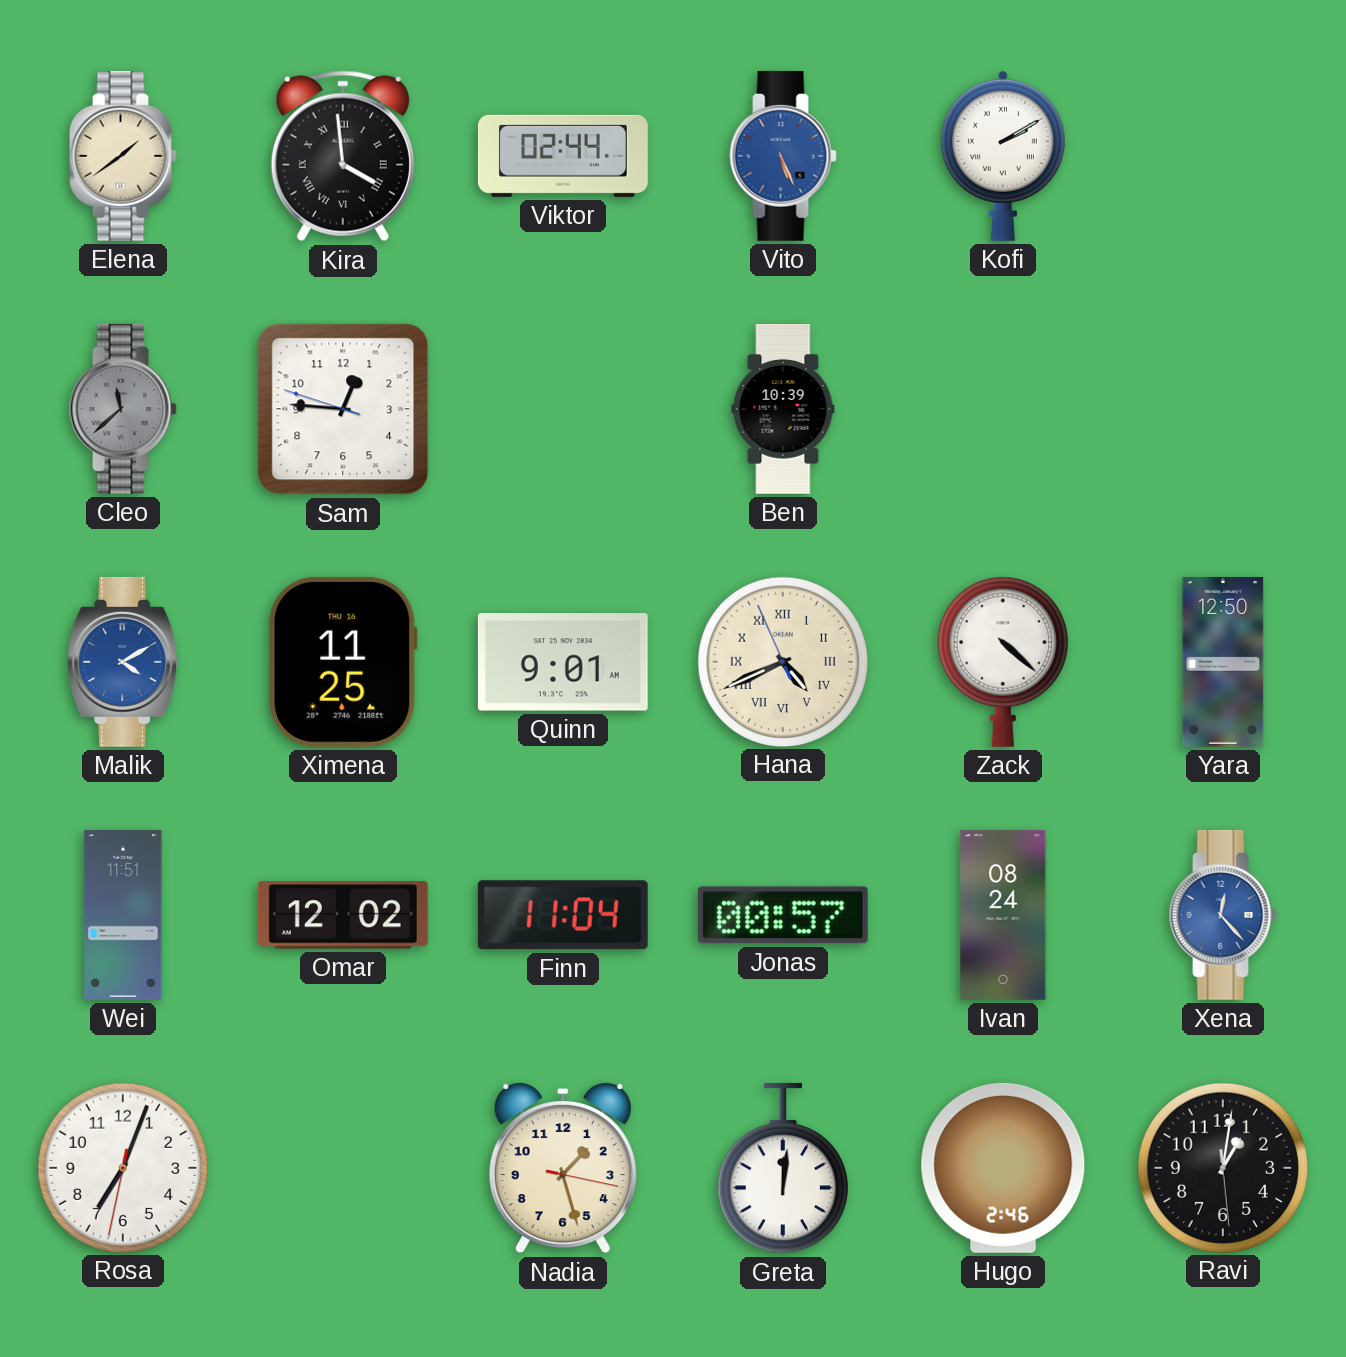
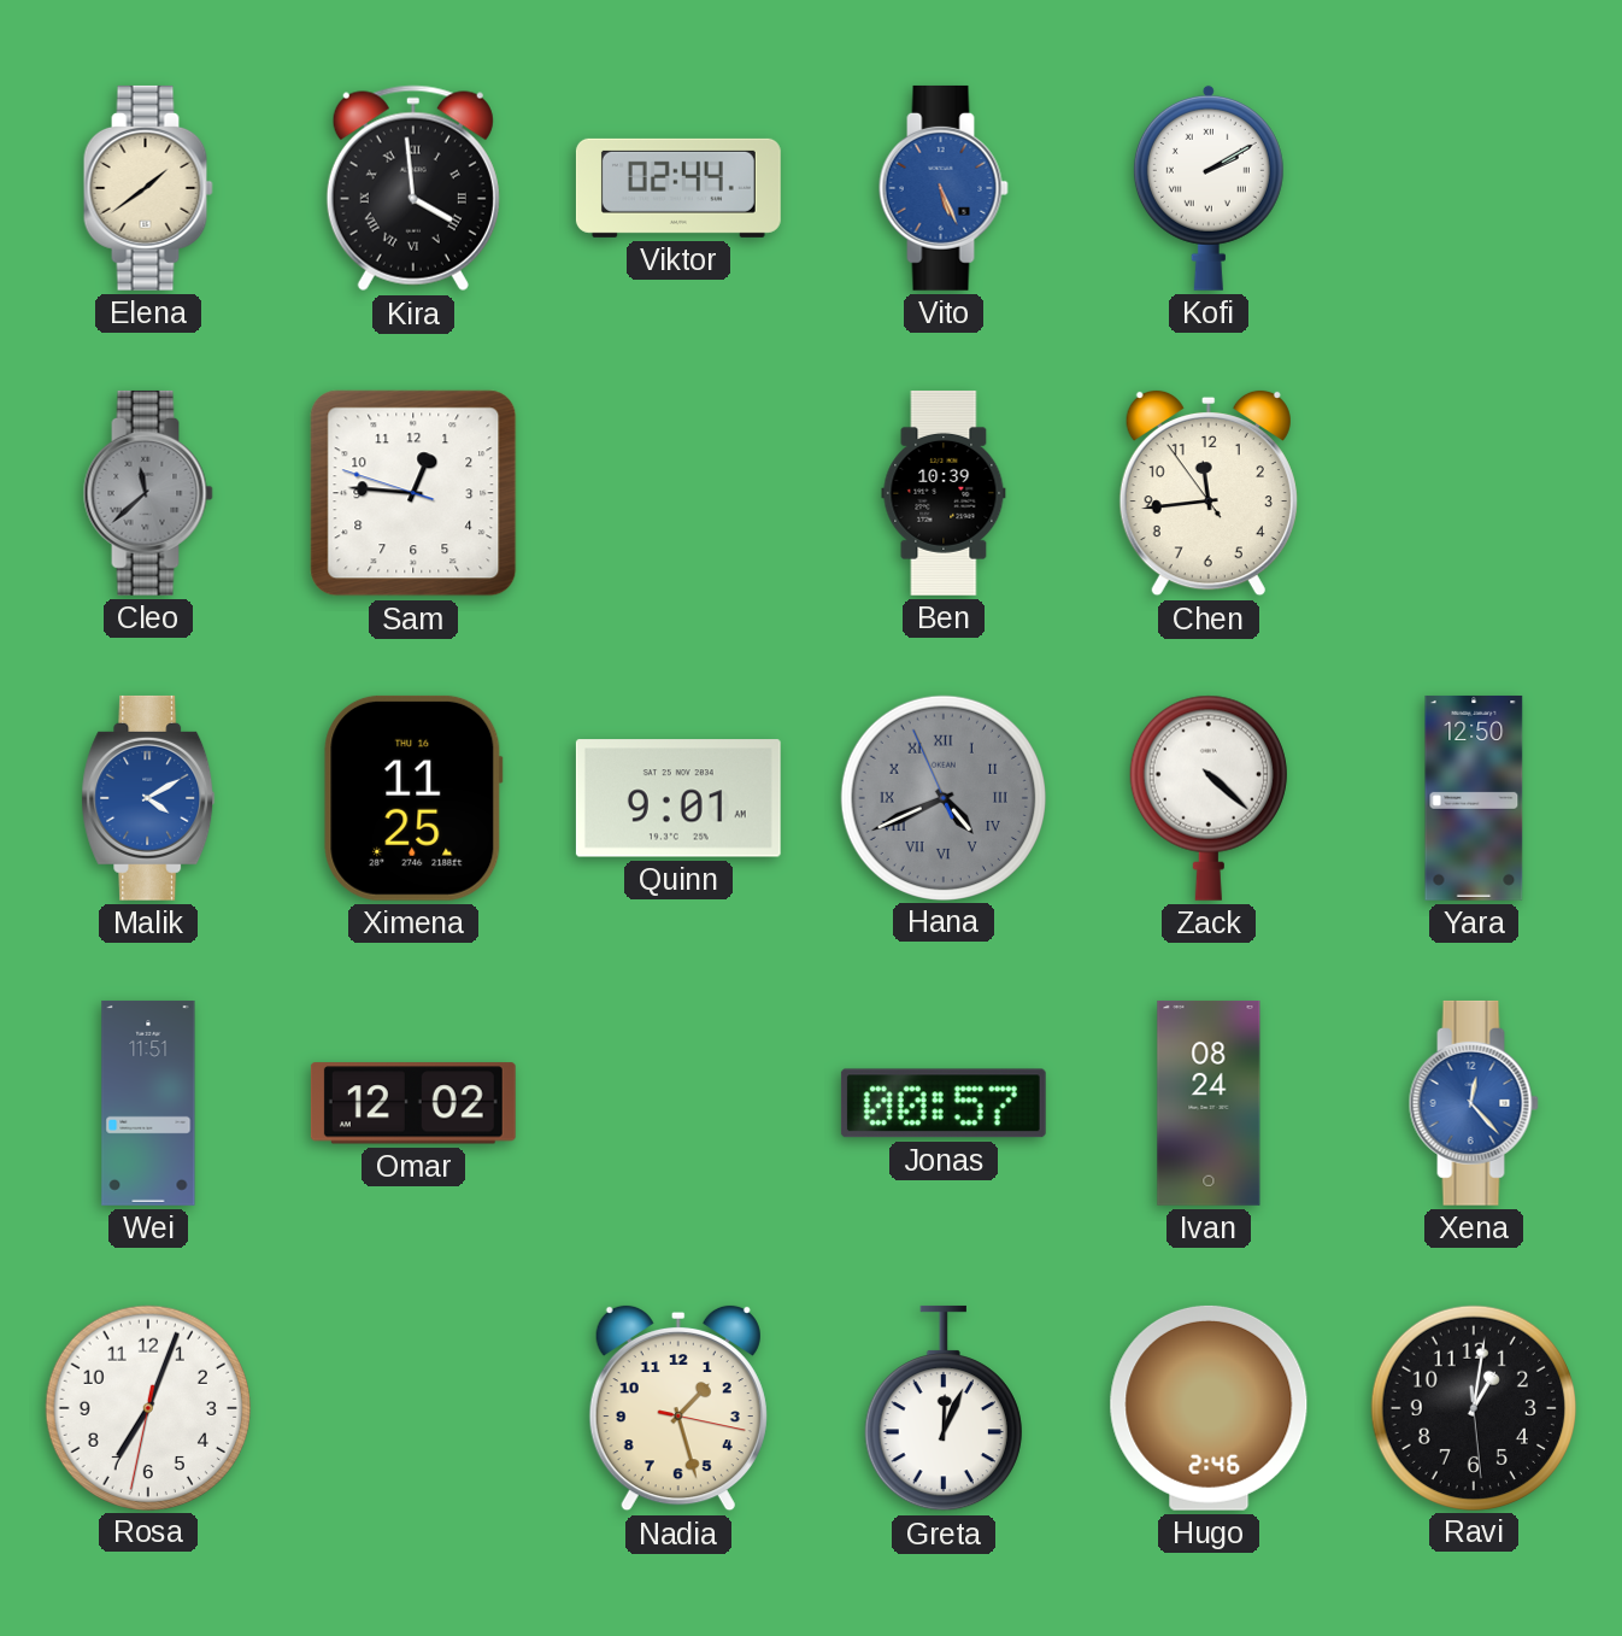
Chen: none -> 11:43 (1209, 493)
Hana dial: cream -> grey (942, 797)
Finn: 11:04 -> none (563, 915)
Greta: 12:01 -> 12:04 (944, 1408)
